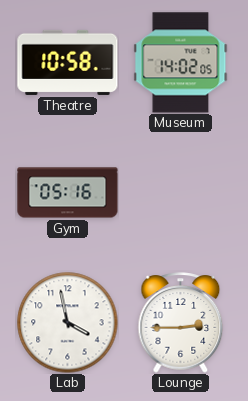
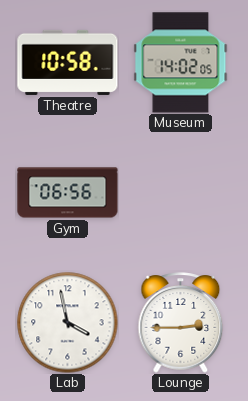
Gym: 05:16 -> 06:56 (68, 193)
